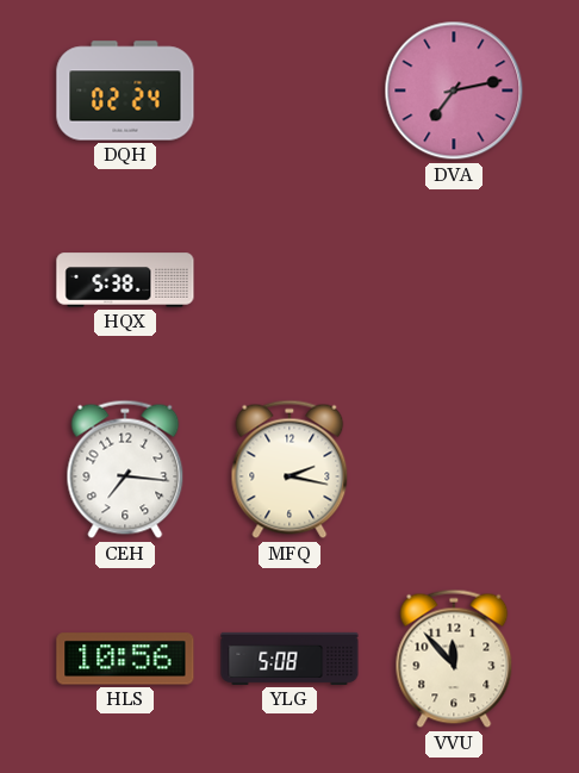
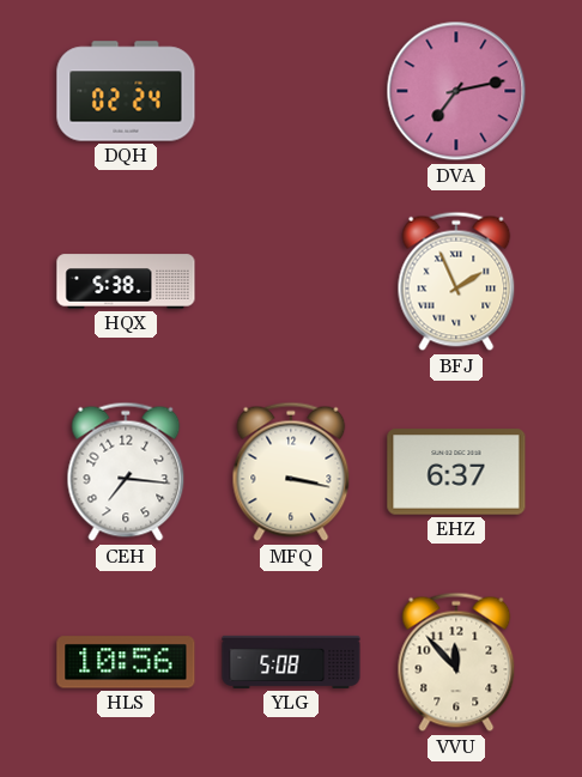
BFJ: none -> 1:56 (456, 281)
MFQ: 2:17 -> 3:17 (291, 472)
EHZ: none -> 6:37 (456, 472)
